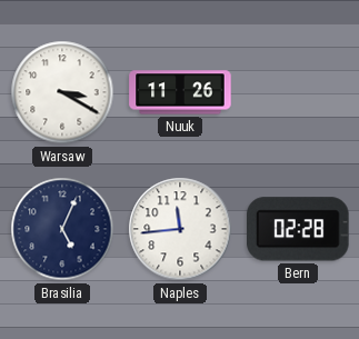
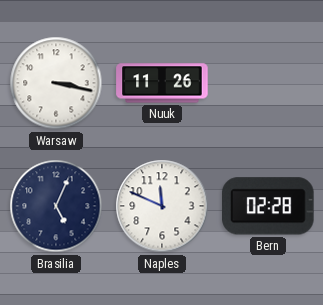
Warsaw: 3:20 -> 3:17 (56, 83)
Naples: 11:44 -> 11:49 (162, 206)
